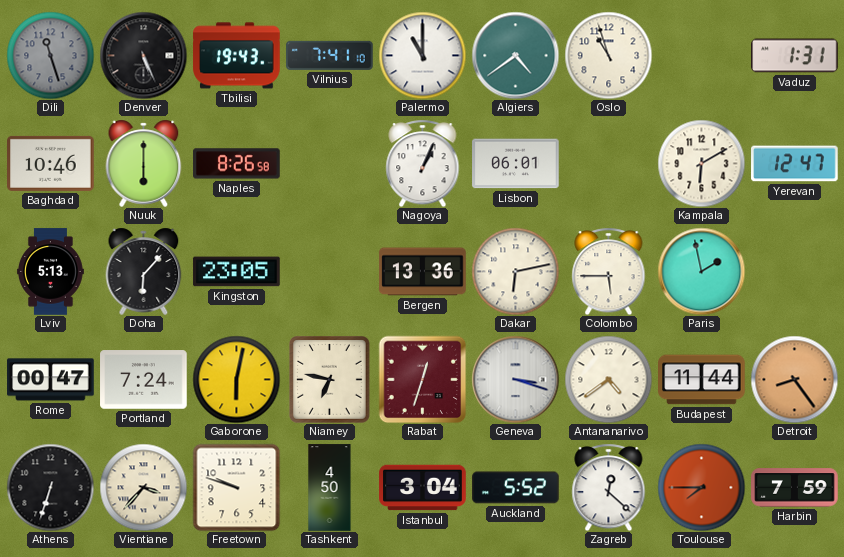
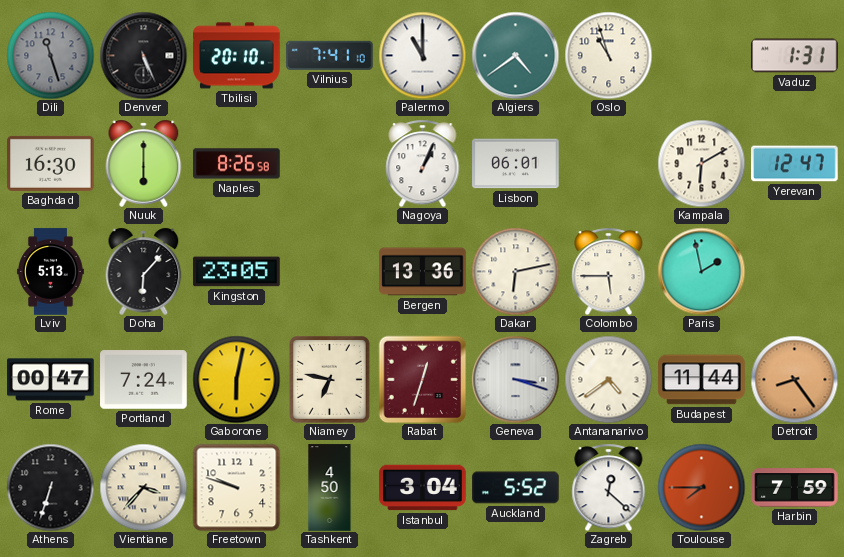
Tbilisi: 19:43 -> 20:10 (237, 56)
Baghdad: 10:46 -> 16:30 (51, 163)
